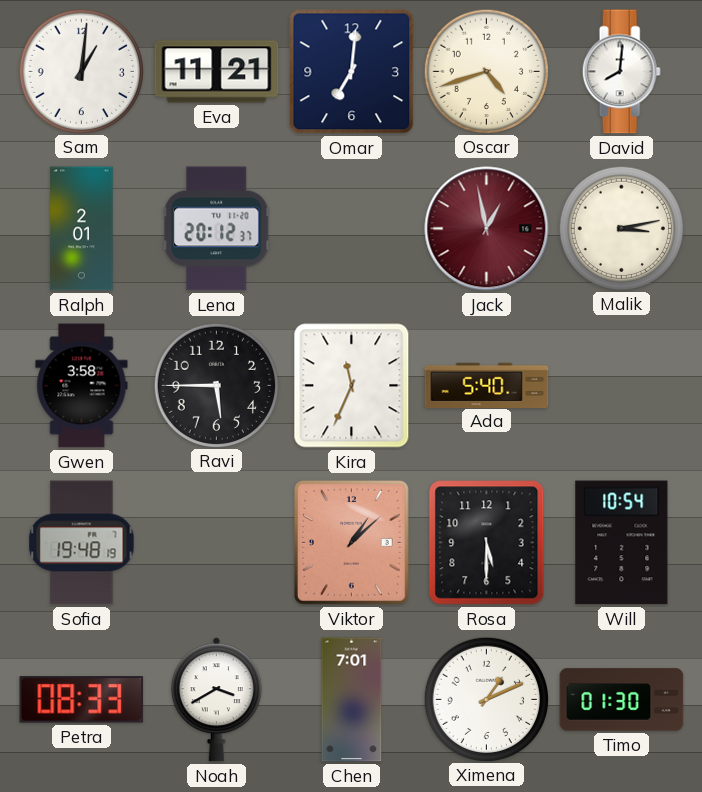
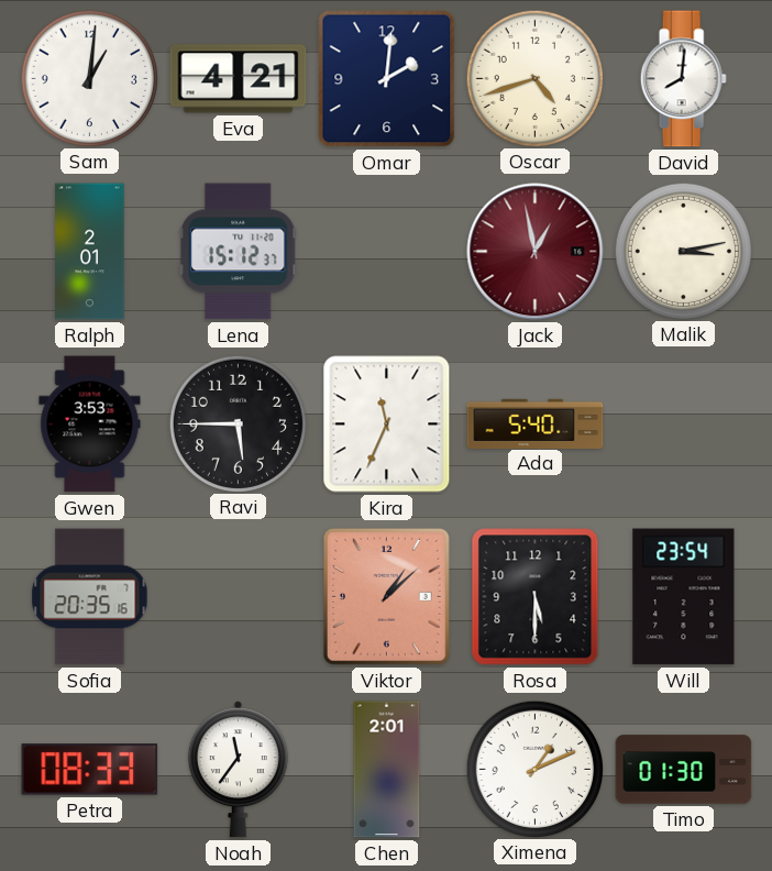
Eva: 11:21 -> 4:21 (239, 79)
Omar: 7:01 -> 2:01 (387, 79)
Lena: 20:12 -> 15:12 (238, 252)
Gwen: 3:58 -> 3:53 (90, 425)
Sofia: 19:48 -> 20:35 (90, 597)
Will: 10:54 -> 23:54 (684, 597)
Noah: 3:40 -> 11:36 (238, 770)
Chen: 7:01 -> 2:01 (387, 770)
